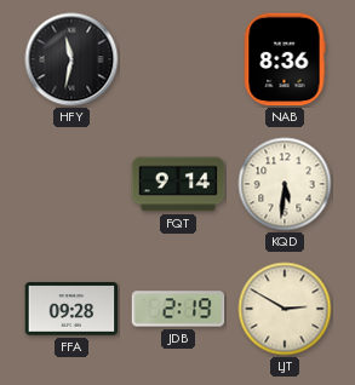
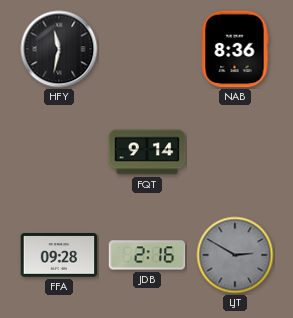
KQD: 5:31 -> none (285, 184)
JDB: 2:19 -> 2:16 (147, 255)
LJT dial: cream -> grey (235, 255)
